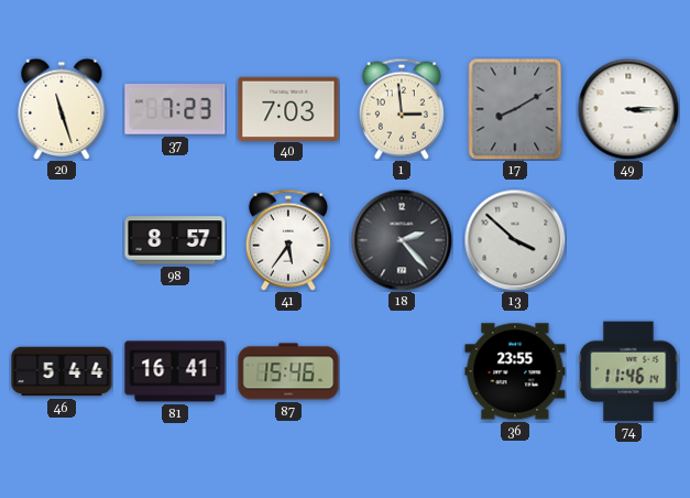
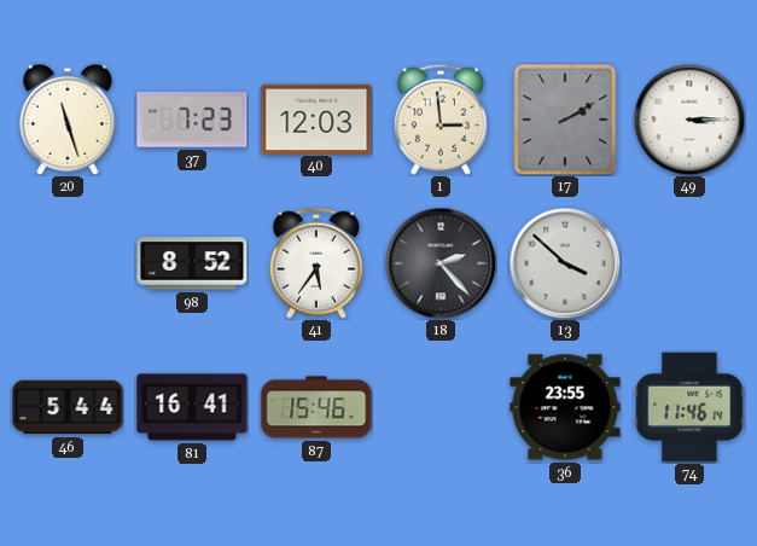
40: 7:03 -> 12:03 (316, 118)
17: 8:10 -> 2:10 (565, 120)
98: 8:57 -> 8:52 (192, 263)
